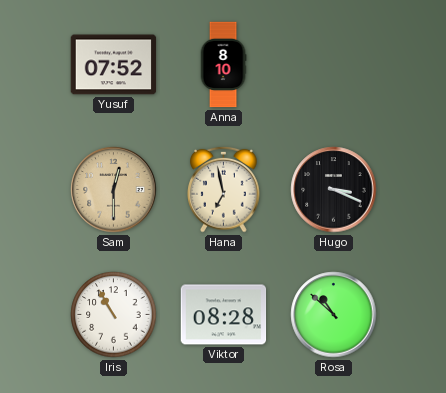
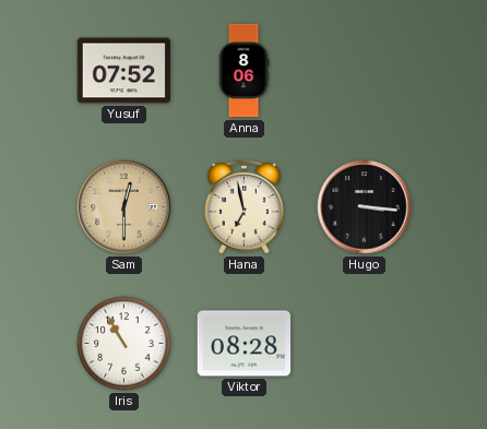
Anna: 8:10 -> 8:06 (243, 71)
Hugo: 3:19 -> 3:16 (365, 207)
Rosa: 10:52 -> none (334, 315)
